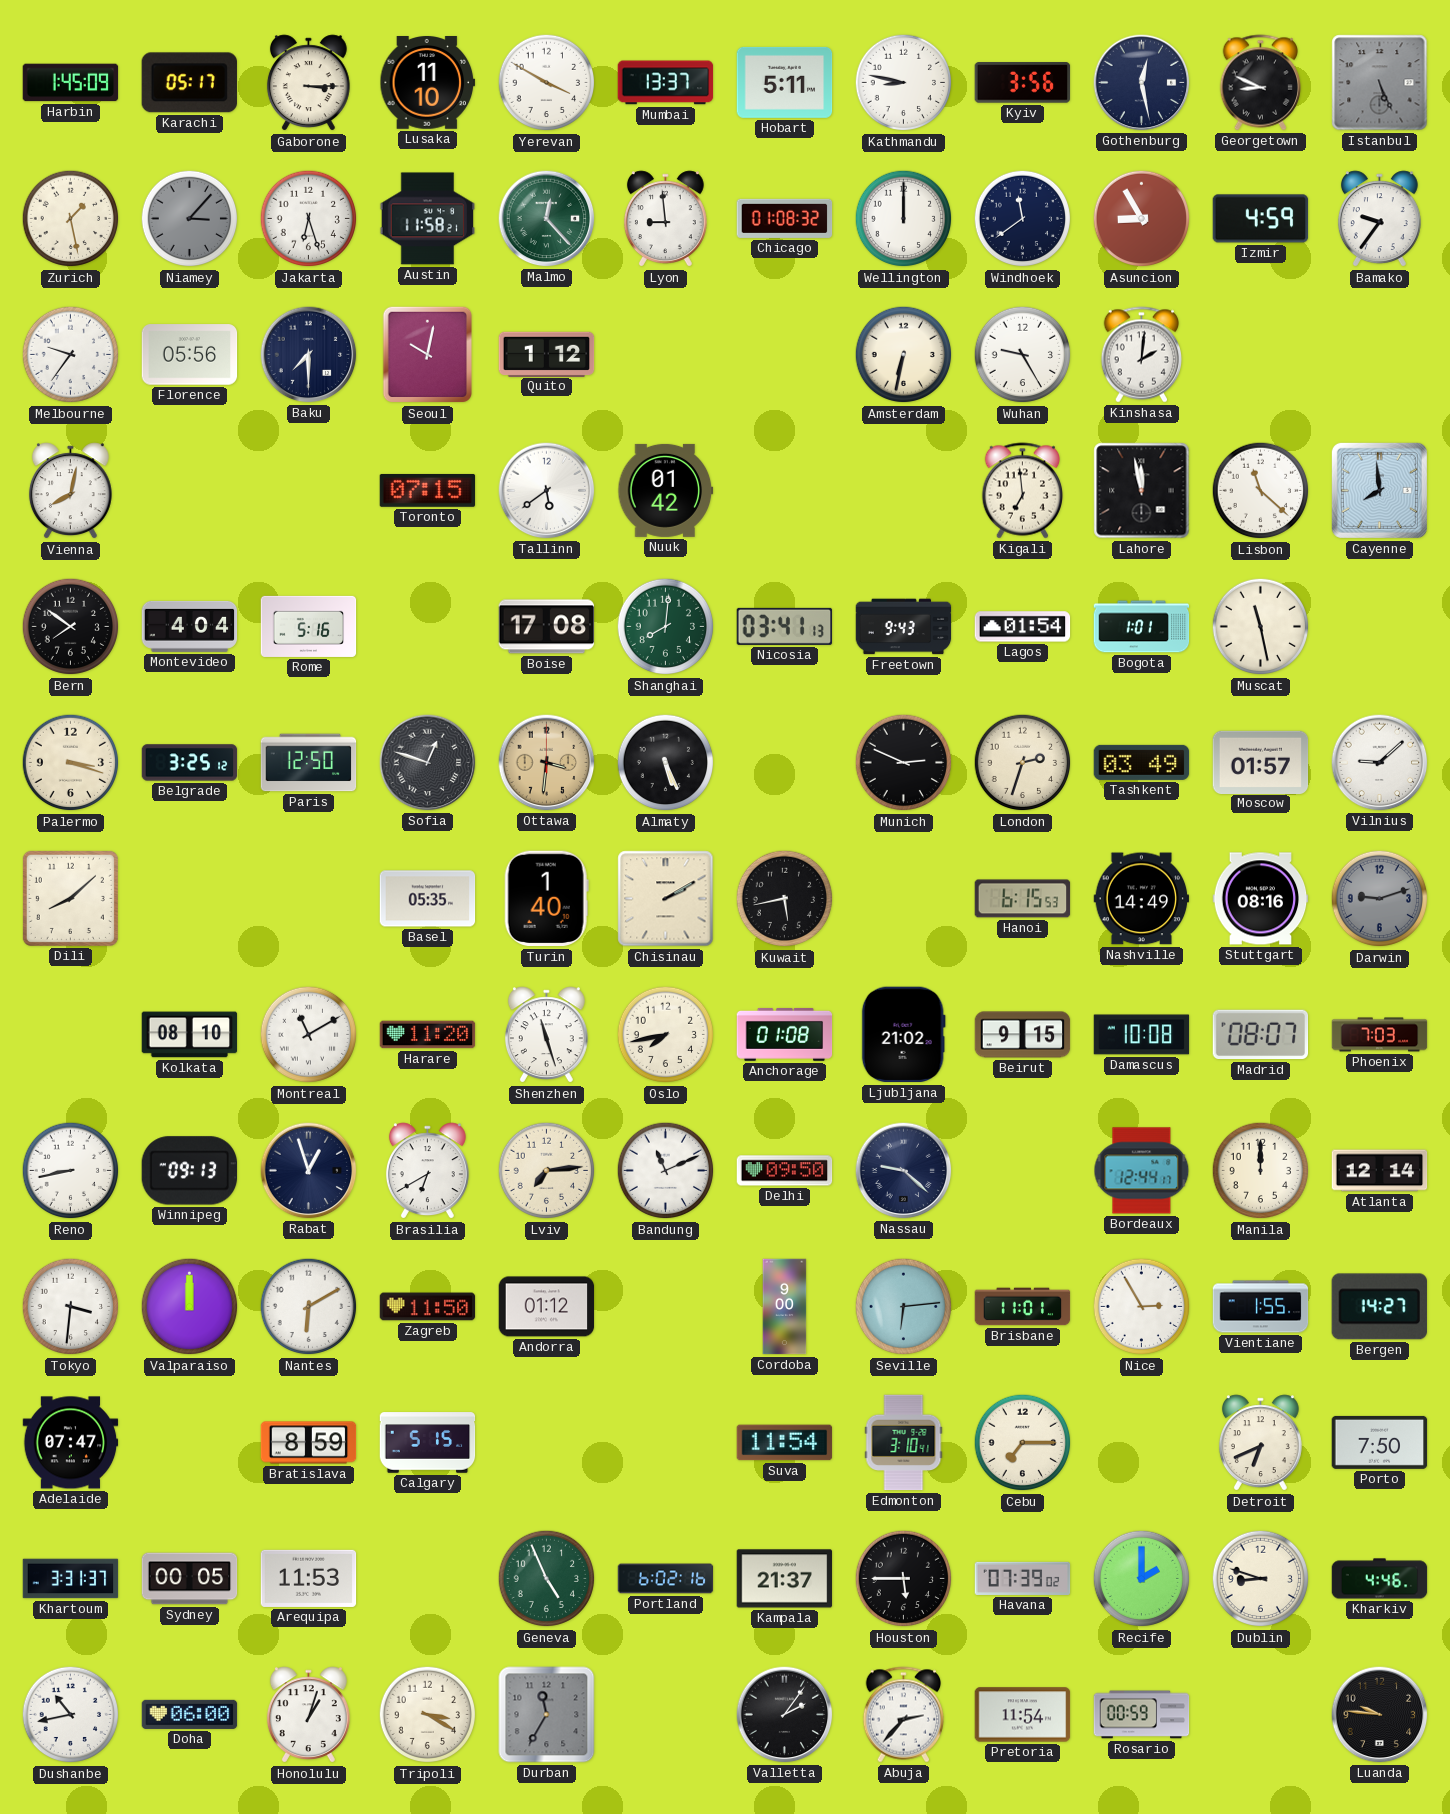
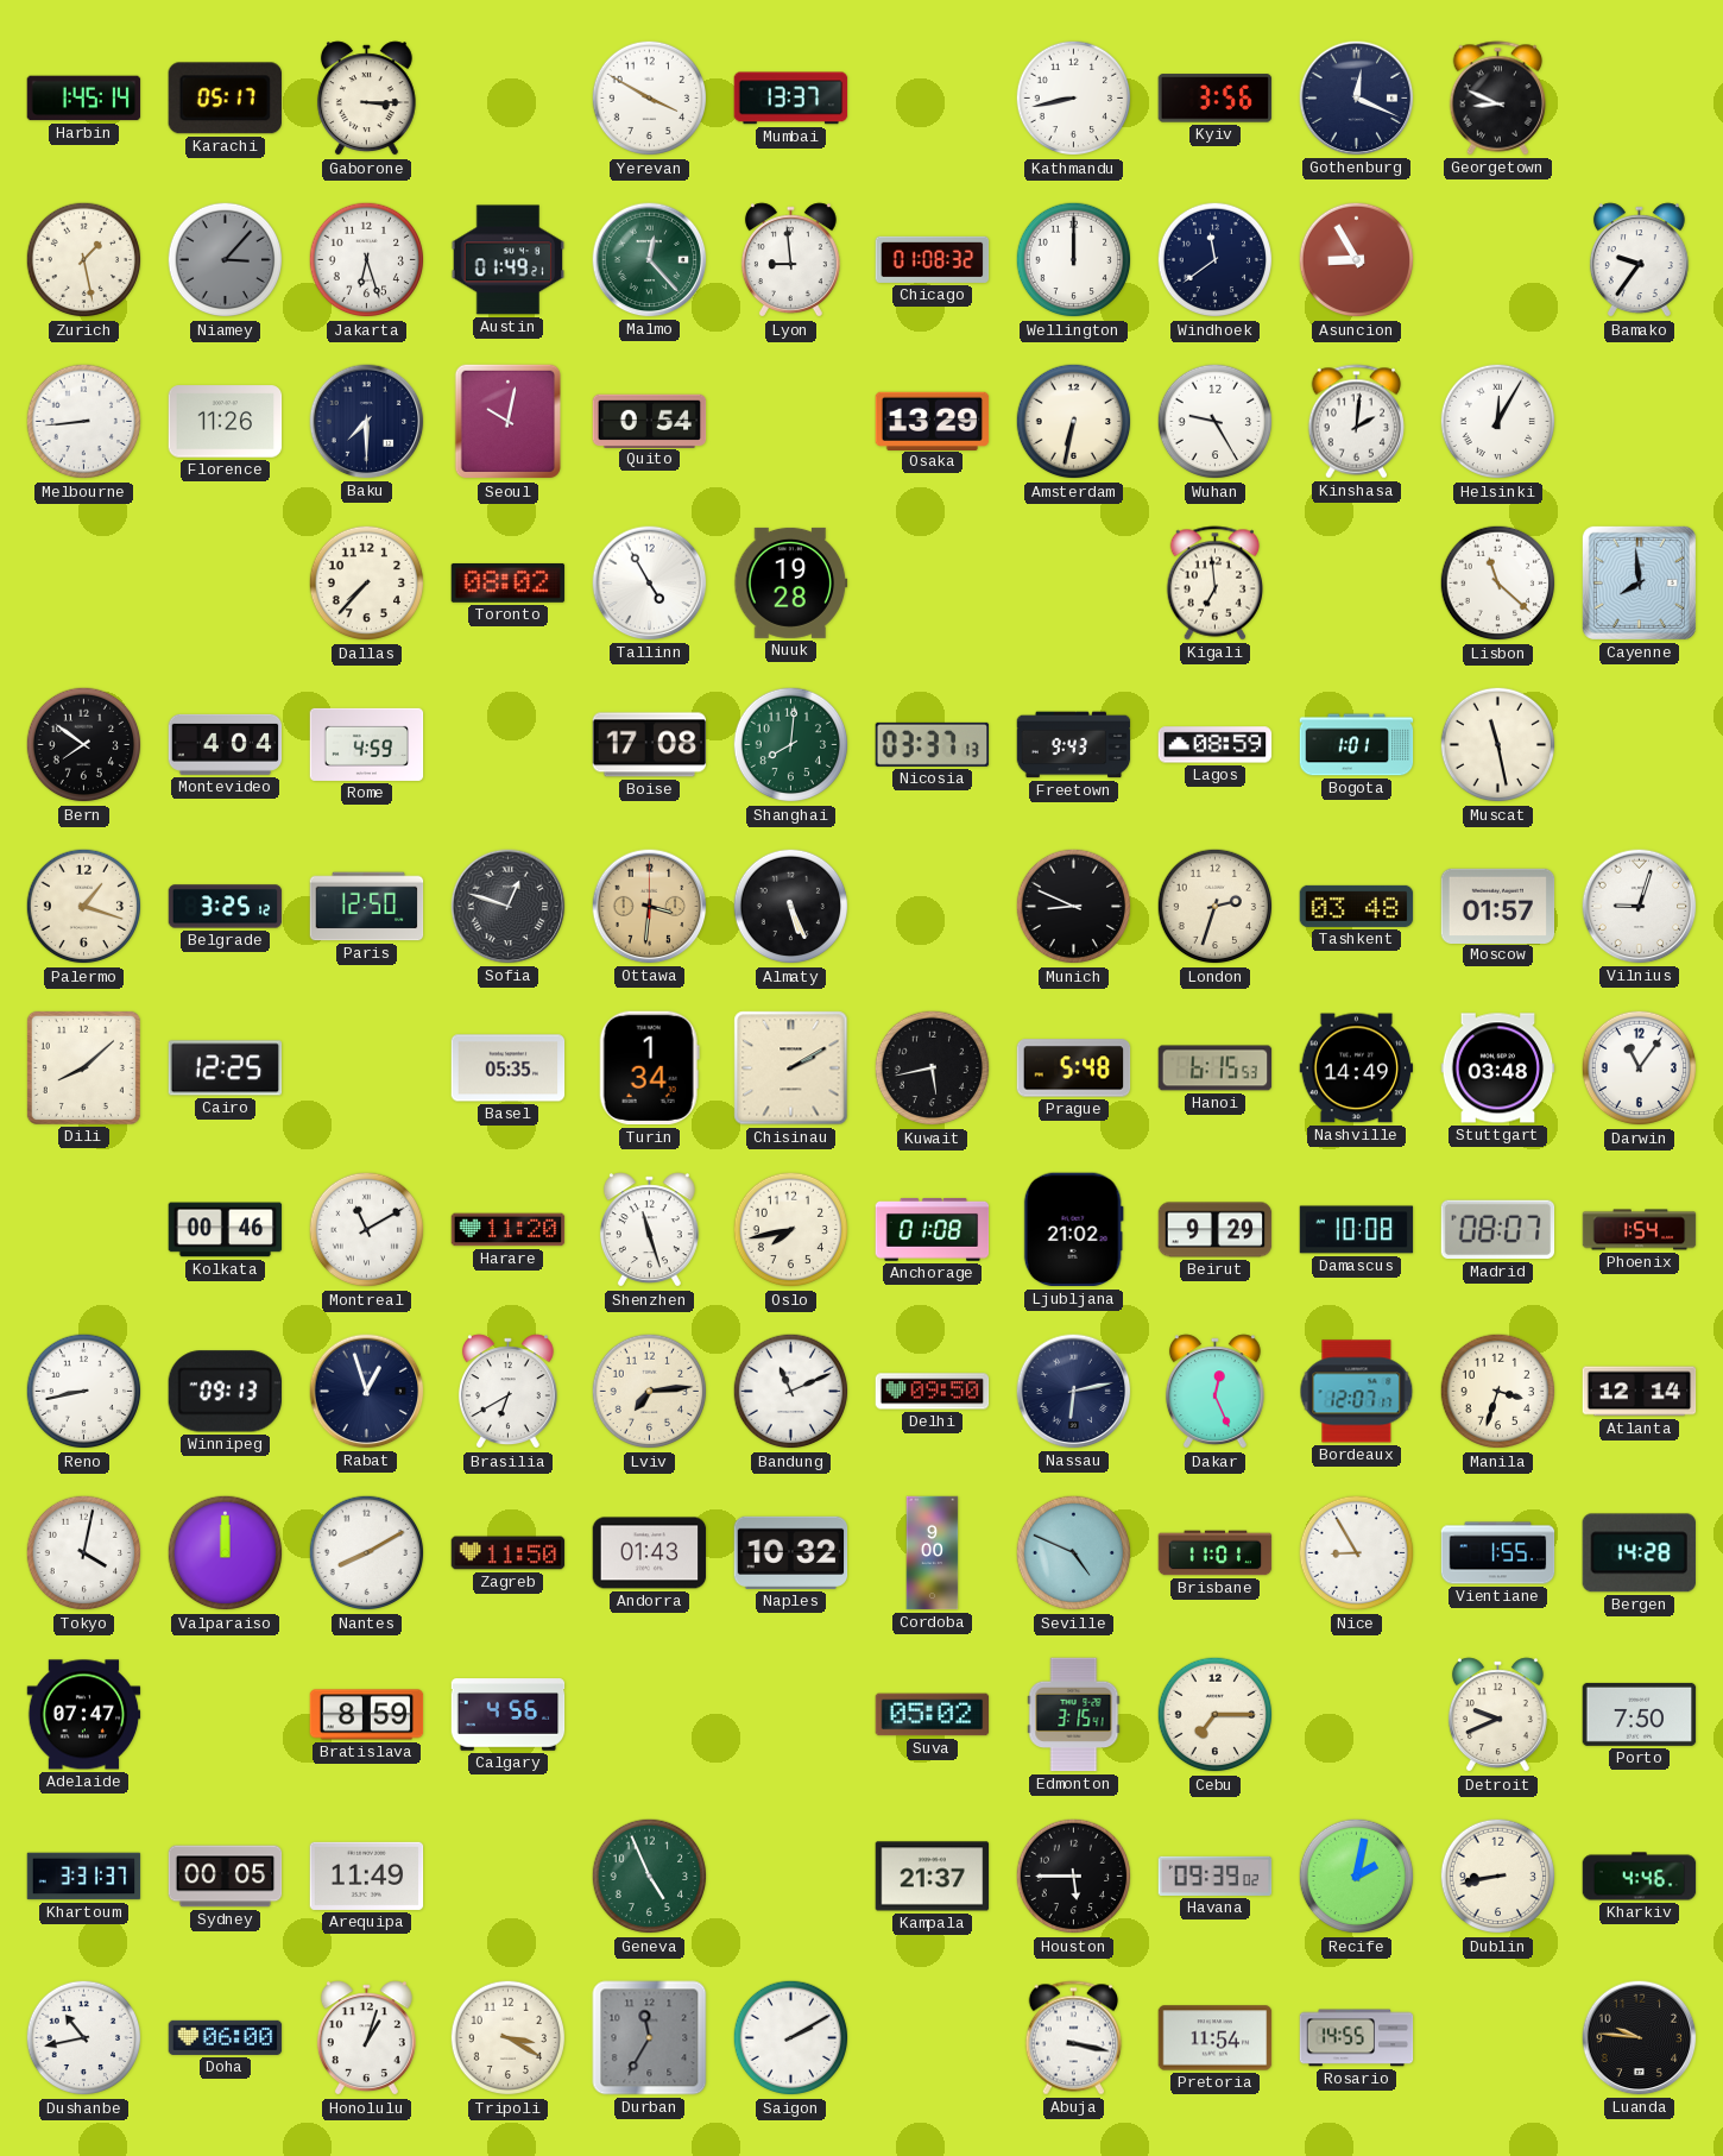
Harbin: 1:45:09 -> 1:45:14 (84, 99)
Lusaka: 11:10 -> none (428, 83)
Hobart: 5:11 -> none (785, 82)
Kathmandu: 8:47 -> 8:43 (1074, 99)
Gothenburg: 12:28 -> 12:19 (1357, 99)
Istanbul: 5:26 -> none (1380, 83)
Austin: 11:58 -> 01:49 (509, 260)
Izmir: 4:59 -> none (1261, 219)
Melbourne: 9:36 -> 8:44 (84, 422)
Florence: 05:56 -> 11:26 (226, 422)
Quito: 1:12 -> 0:54 (650, 421)
Osaka: none -> 13:29 (933, 421)
Helsinki: none -> 12:05 (1498, 422)
Vienna: 8:02 -> none (70, 491)
Dallas: none -> 7:37 (367, 584)
Toronto: 07:15 -> 08:02 (509, 582)
Tallinn: 5:39 -> 4:55 (650, 584)
Nuuk: 01:42 -> 19:28 (791, 582)
Lahore: 11:58 -> none (1142, 491)
Rome: 5:16 -> 4:59 (367, 744)
Nicosia: 03:41 -> 03:37 (933, 744)
Lagos: 01:54 -> 08:59 (1216, 745)
Palermo: 3:18 -> 1:18 (84, 907)
Munich: 2:49 -> 8:49 (1074, 907)
Tashkent: 03:49 -> 03:48 (1357, 906)
Vilnius: 9:08 -> 9:03 (1640, 907)
Cairo: none -> 12:25 (226, 1068)
Turin: 1:40 -> 1:34 (649, 1068)
Prague: none -> 5:48 (1074, 1068)
Stuttgart: 08:16 -> 03:48 (1498, 1068)
Darwin: 9:12 -> 11:06 (1640, 1068)
Darwin dial: grey -> white (1640, 1068)
Kolkata: 08:10 -> 00:46 (226, 1230)
Beirut: 9:15 -> 9:29 (1216, 1230)
Phoenix: 7:03 -> 1:54 (1640, 1230)
Nassau: 9:22 -> 6:13 (1074, 1392)
Dakar: none -> 12:26 (1214, 1392)
Bordeaux: 12:44 -> 12:07 (1357, 1392)
Manila: 12:00 -> 3:33 (1498, 1392)
Tokyo: 3:31 -> 4:02 (84, 1553)
Nantes: 6:10 -> 8:10 (367, 1553)
Andorra: 01:12 -> 01:43 (650, 1553)
Naples: none -> 10:32 (791, 1552)
Seville: 6:14 -> 4:49 (1074, 1553)
Nice: 2:55 -> 8:55 (1357, 1553)
Bergen: 14:27 -> 14:28 (1639, 1553)
Calgary: 5:15 -> 4:56 (509, 1715)
Suva: 11:54 -> 05:02 (933, 1715)
Edmonton: 3:10 -> 3:15 (1074, 1715)
Detroit: 6:41 -> 9:41 (1497, 1715)
Arequipa: 11:53 -> 11:49 (367, 1876)
Portland: 6:02 -> none (666, 1579)
Havana: 07:39 -> 09:39 (1216, 1876)
Recife: 2:00 -> 2:02 (1357, 1877)
Dublin: 8:48 -> 8:43 (1498, 1877)
Saigon: none -> 2:10 (791, 2038)
Valletta: 2:06 -> none (785, 1715)
Abuja: 2:37 -> 3:17 (1074, 2038)
Rosario: 00:59 -> 14:55 (1357, 2038)
